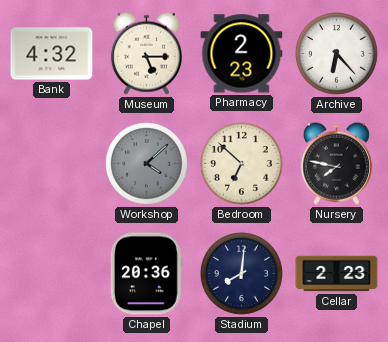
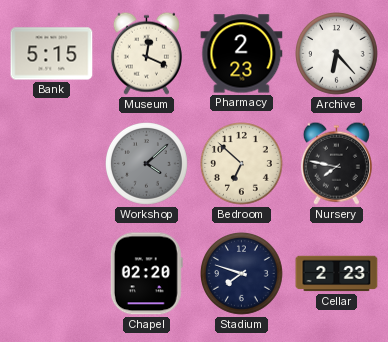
Bank: 4:32 -> 5:15 (52, 54)
Museum: 5:15 -> 12:19 (146, 53)
Chapel: 20:36 -> 02:20 (146, 274)
Stadium: 8:01 -> 7:48 (242, 274)
